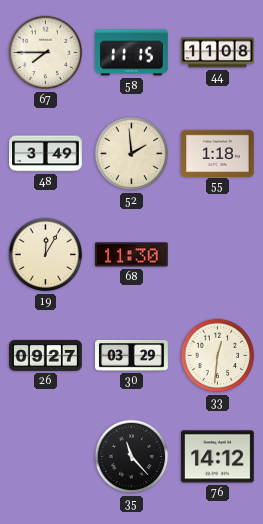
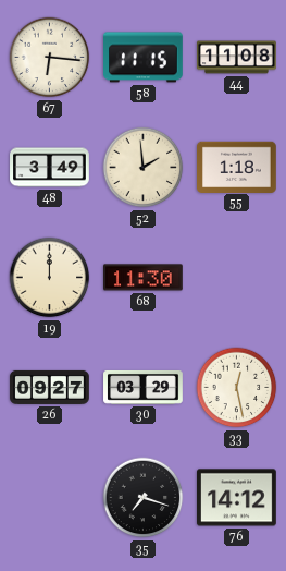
67: 7:45 -> 6:16 (50, 58)
19: 12:05 -> 12:00 (50, 278)
33: 12:31 -> 12:28 (237, 388)
35: 11:23 -> 7:18 (144, 498)
